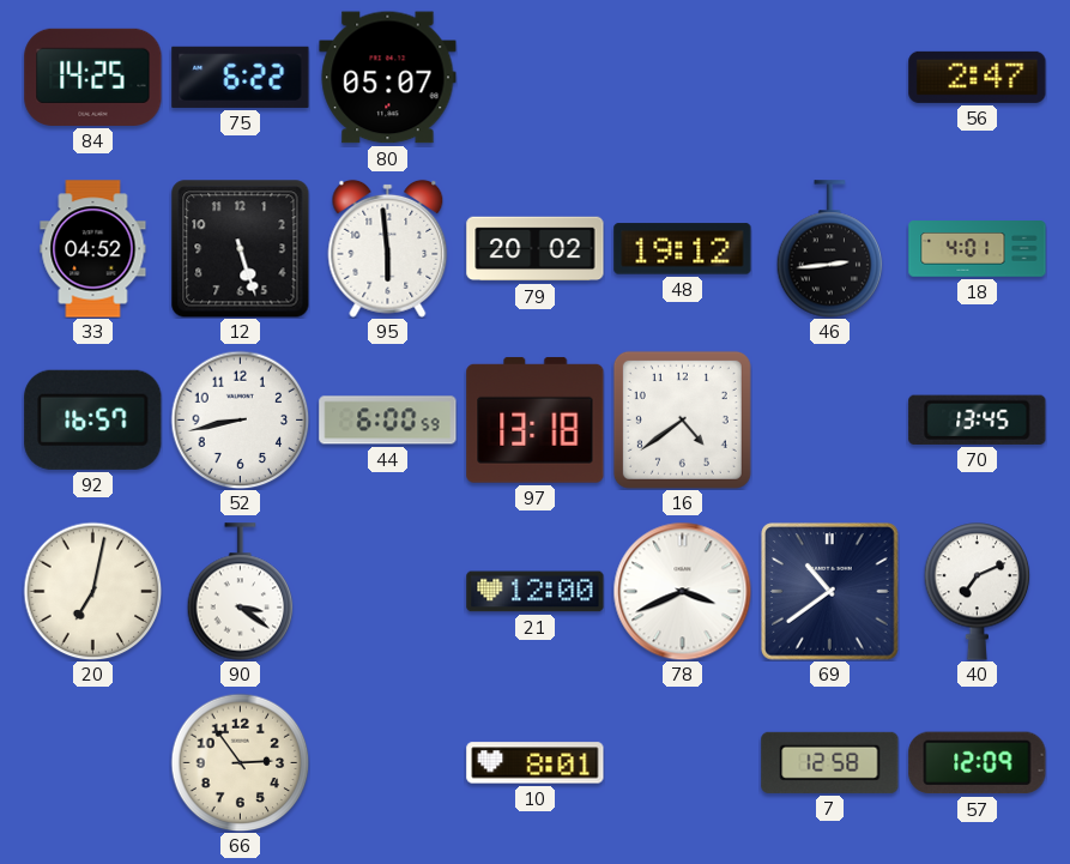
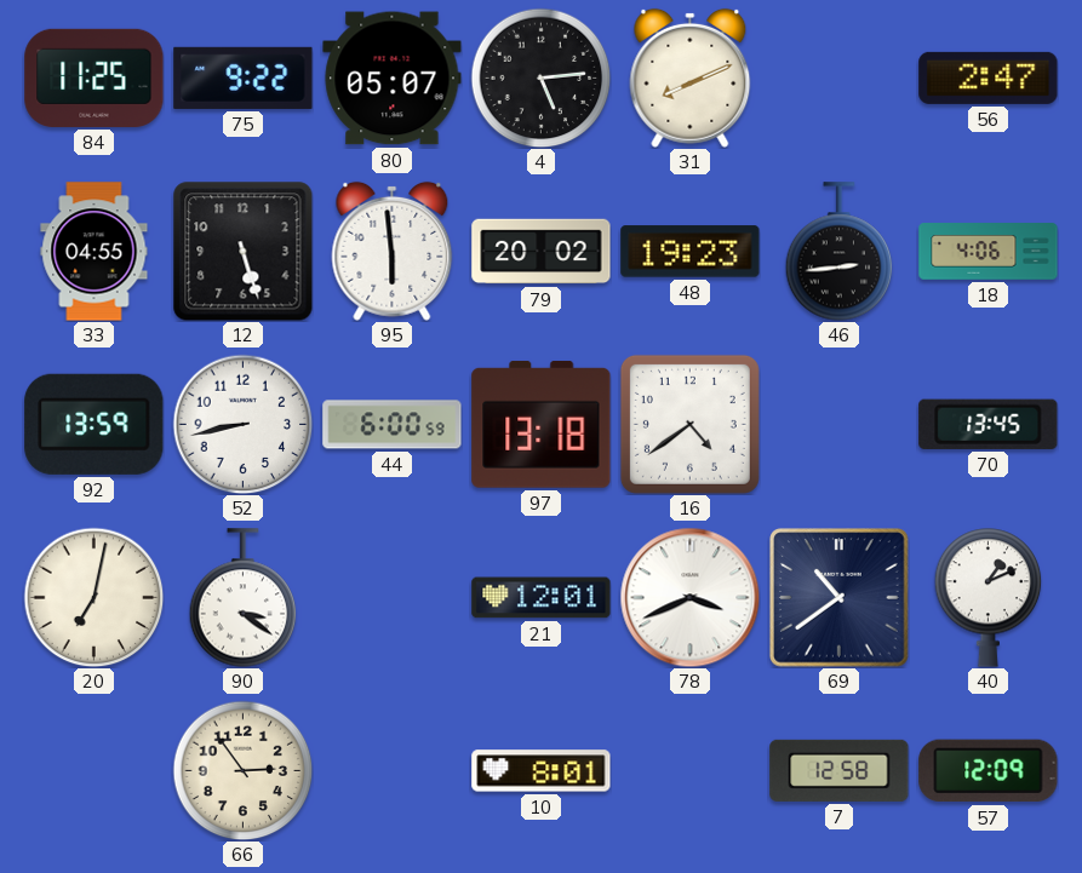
84: 14:25 -> 11:25 (95, 77)
75: 6:22 -> 9:22 (244, 77)
4: none -> 5:14 (540, 77)
31: none -> 8:11 (691, 77)
33: 04:52 -> 04:55 (95, 252)
48: 19:12 -> 19:23 (691, 252)
18: 4:01 -> 4:06 (989, 252)
92: 16:57 -> 13:59 (95, 424)
21: 12:00 -> 12:01 (542, 598)
40: 7:11 -> 1:11 (989, 598)
